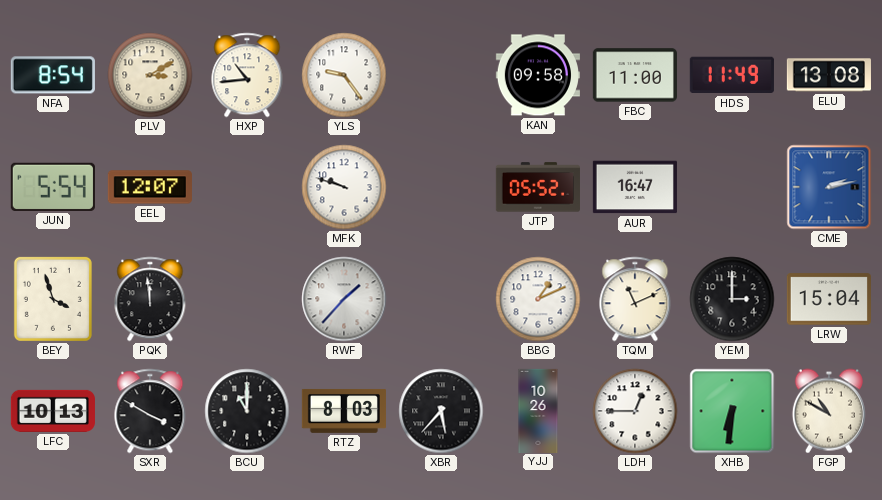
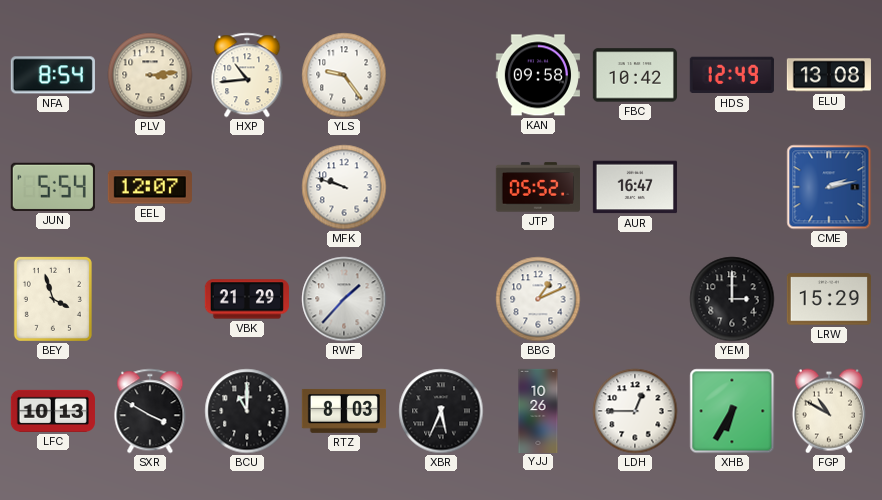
PLV: 3:10 -> 3:14 (150, 75)
FBC: 11:00 -> 10:42 (635, 75)
HDS: 11:49 -> 12:49 (732, 75)
PQK: 11:59 -> none (150, 299)
VBK: none -> 21:29 (247, 299)
TQM: 11:11 -> none (635, 299)
LRW: 15:04 -> 15:29 (829, 299)
XBR: 5:37 -> 5:34 (441, 411)
XHB: 6:31 -> 6:35 (732, 411)
